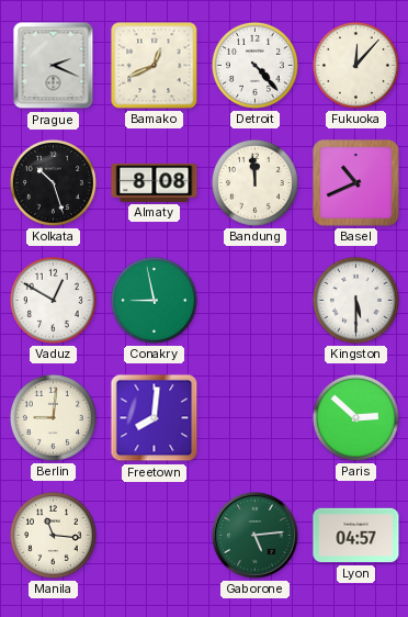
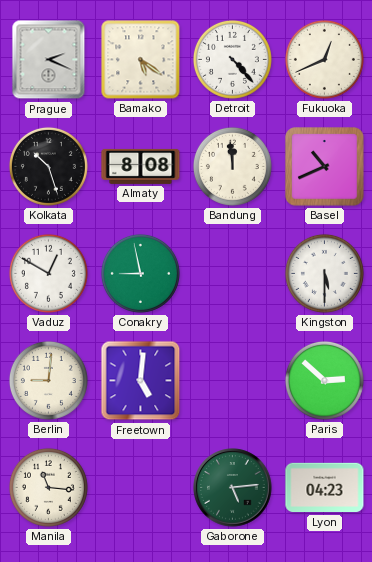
Bamako: 12:41 -> 5:21 (141, 60)
Fukuoka: 12:07 -> 12:41 (324, 59)
Freetown: 8:01 -> 5:01 (141, 381)
Lyon: 04:57 -> 04:23 (325, 488)
